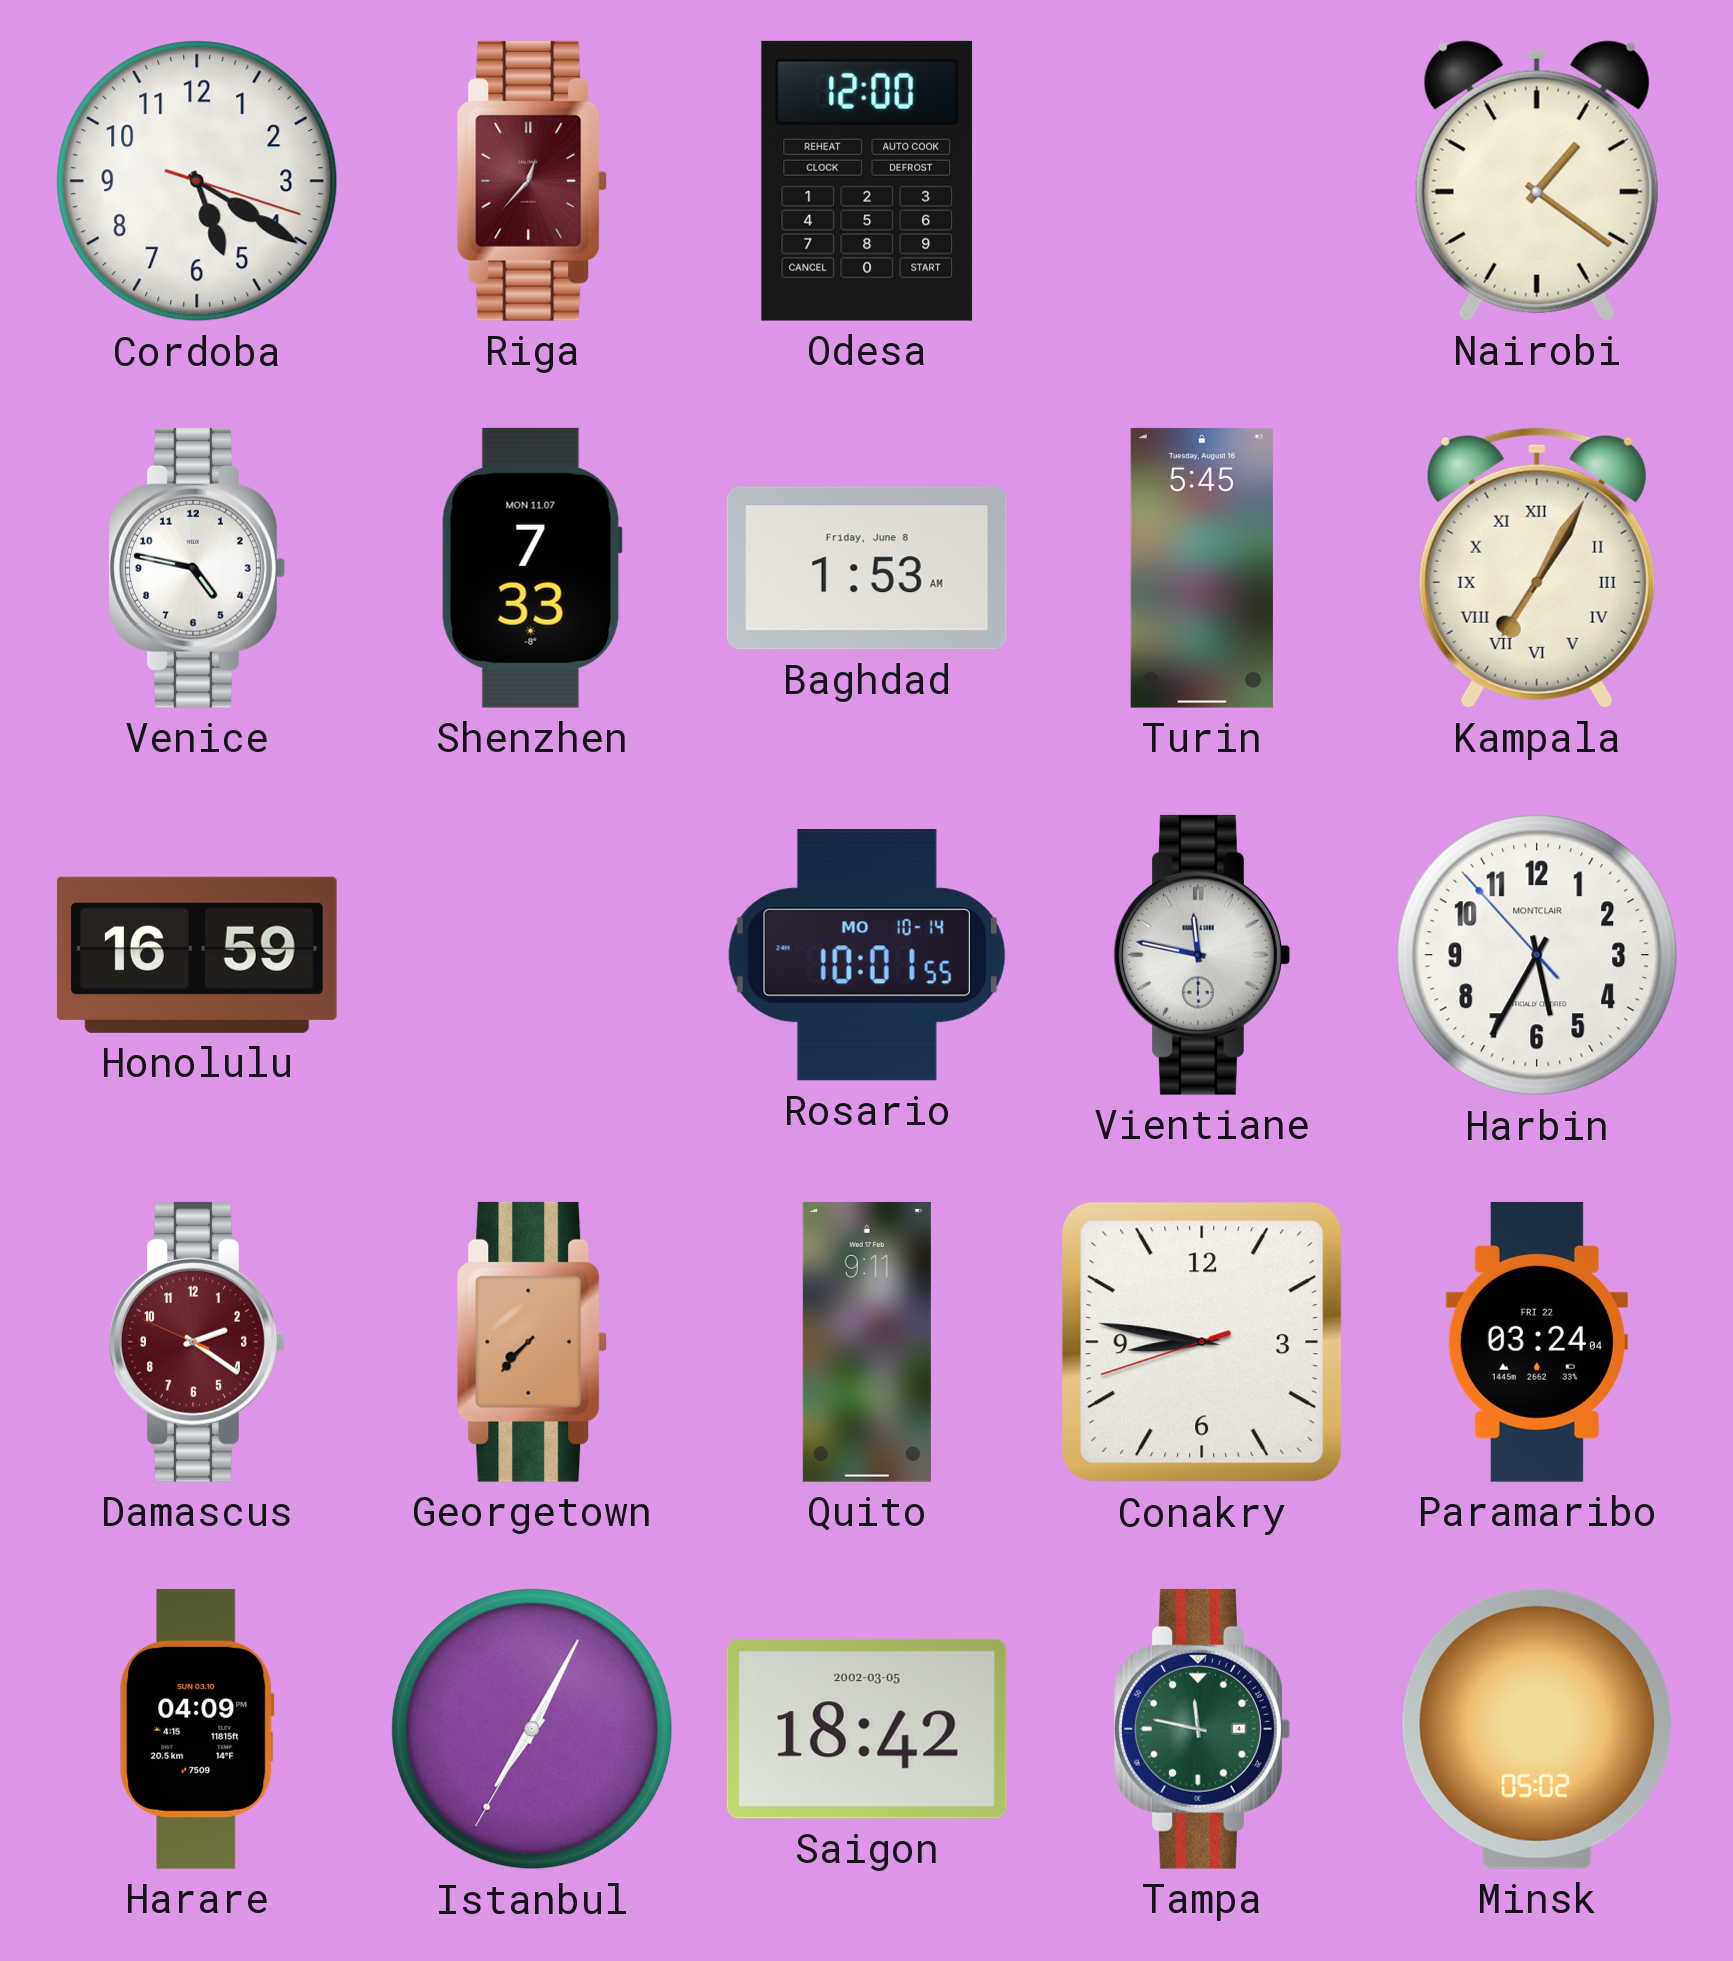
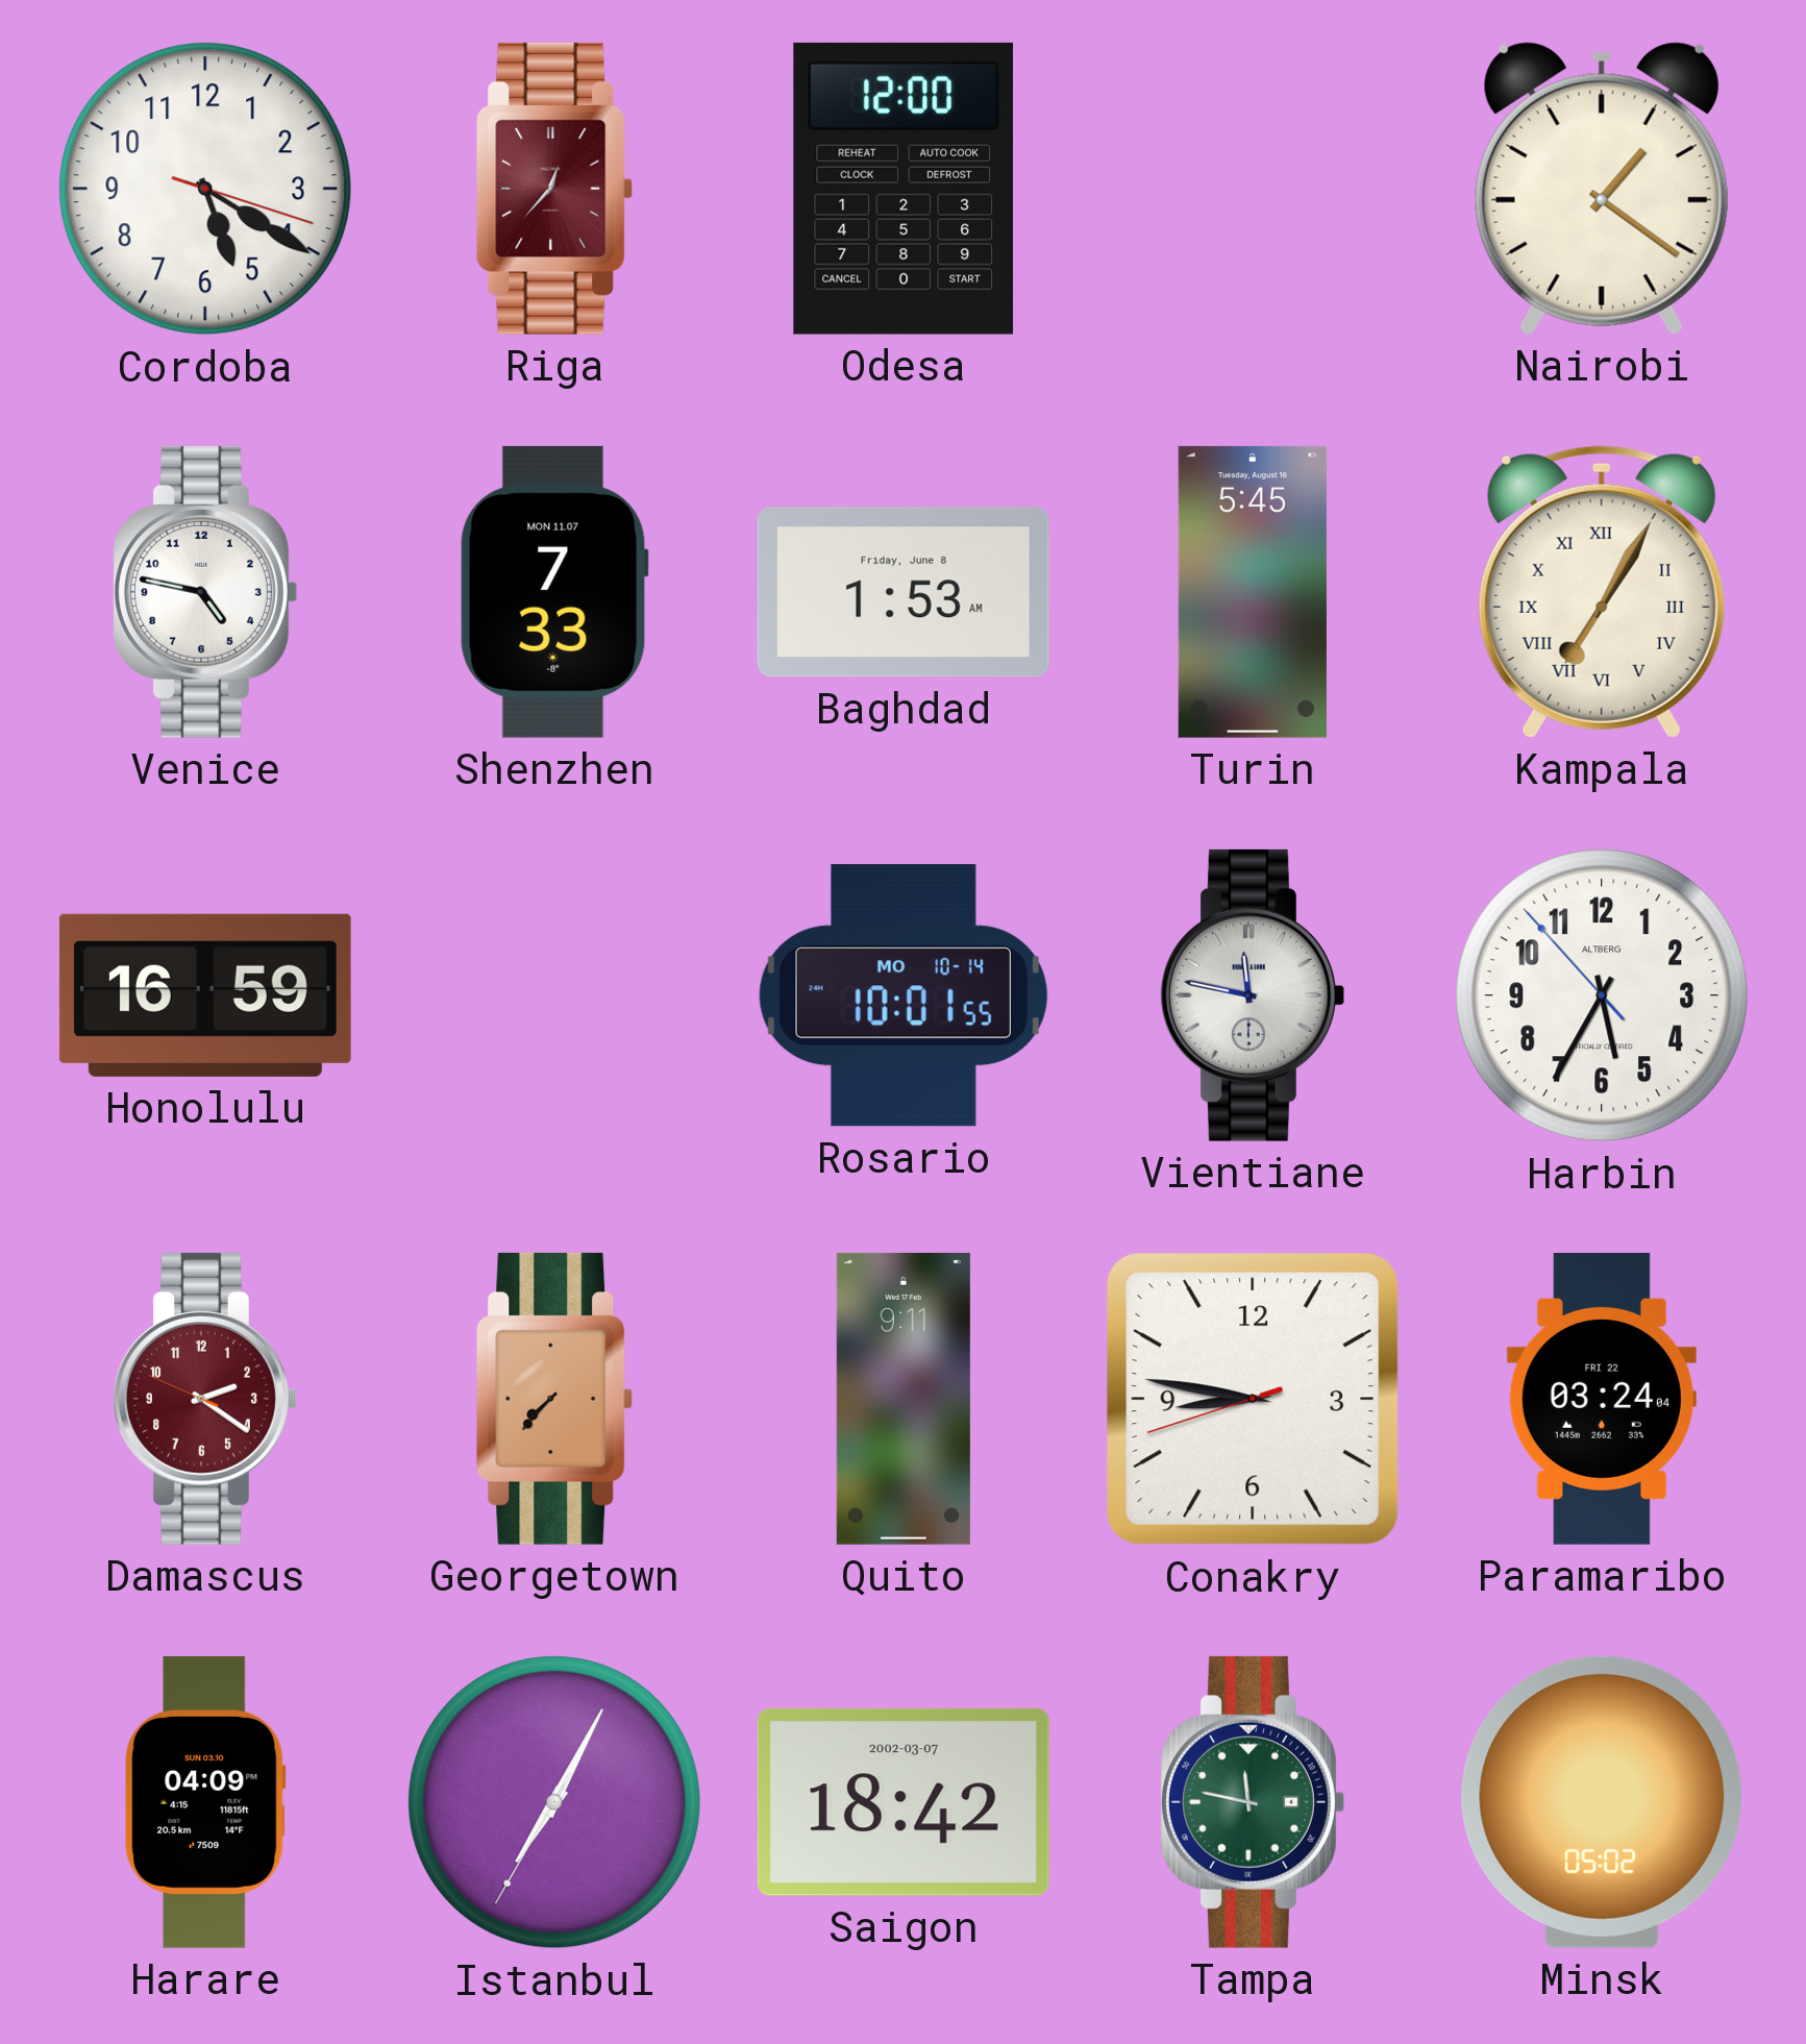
Harbin brand: MONTCLAIR -> ALTBERG (1602, 995)
Saigon date: 2002-03-05 -> 2002-03-07 (904, 1802)
